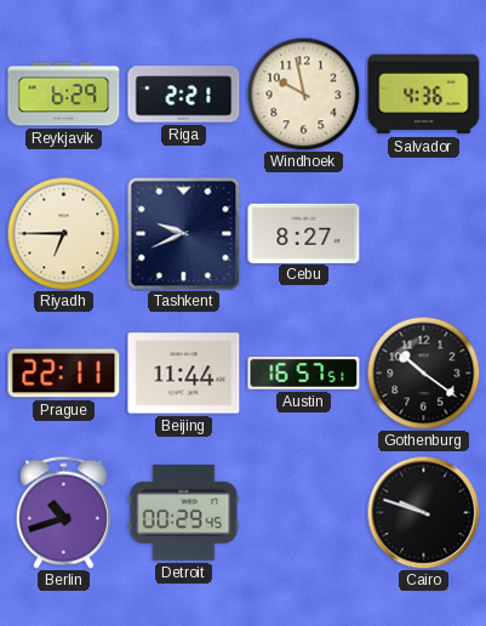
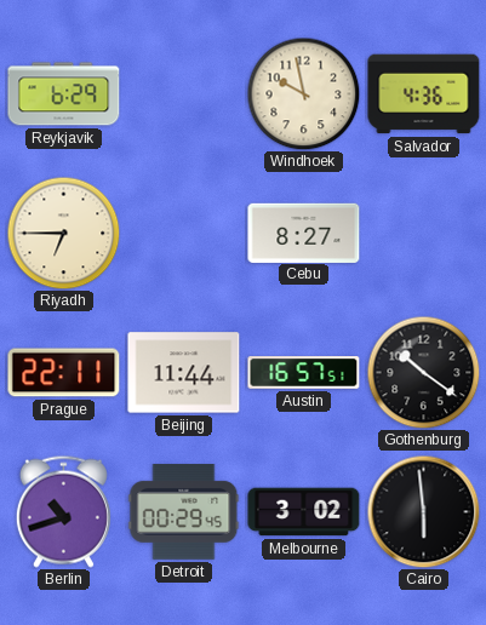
Riga: 2:21 -> none (184, 95)
Tashkent: 9:41 -> none (183, 233)
Melbourne: none -> 3:02 (304, 512)
Cairo: 9:48 -> 5:59 (423, 511)
